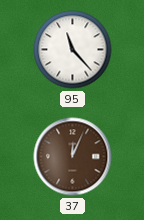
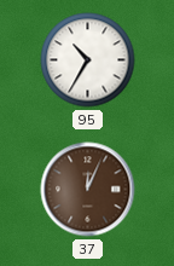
95: 11:23 -> 10:35 (88, 60)
